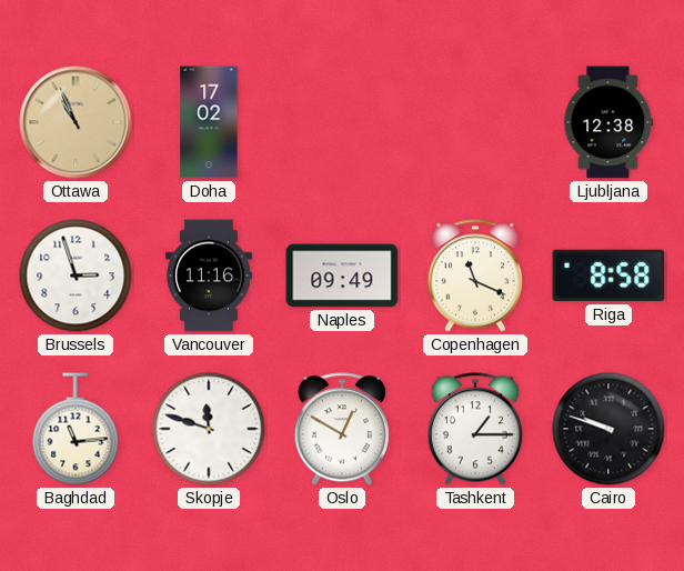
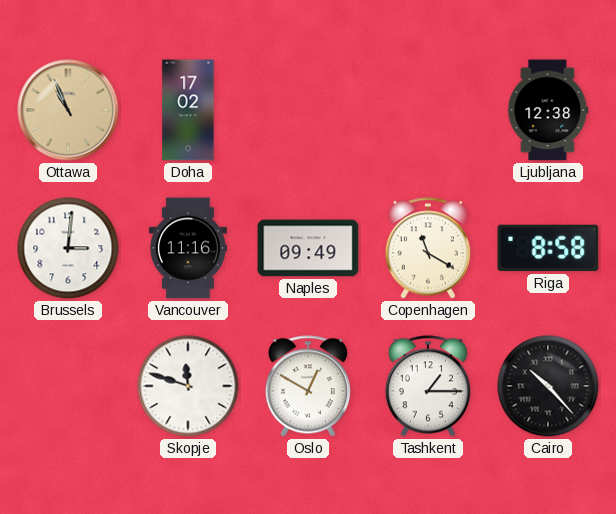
Brussels: 2:57 -> 3:01 (68, 248)
Copenhagen: 11:19 -> 11:20 (428, 248)
Baghdad: 11:14 -> none (76, 429)
Cairo: 9:48 -> 10:23 (548, 386)
